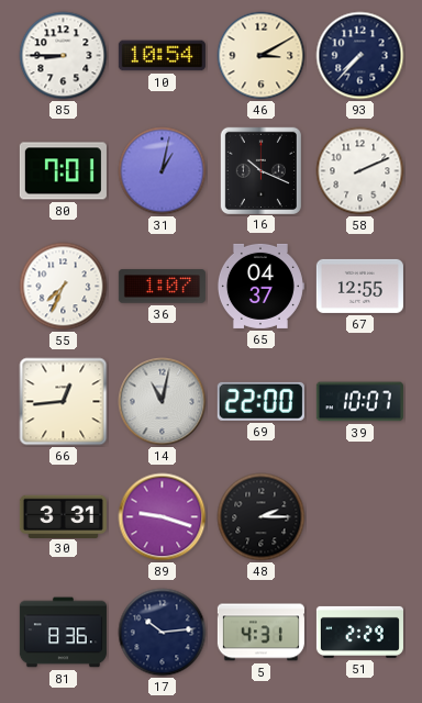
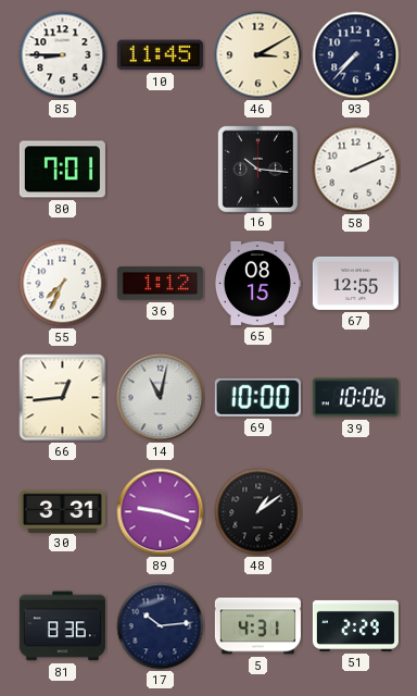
10: 10:54 -> 11:45 (160, 55)
31: 1:02 -> none (163, 171)
16: 10:19 -> 10:16 (257, 169)
36: 1:07 -> 1:12 (160, 284)
65: 04:37 -> 08:15 (257, 283)
69: 22:00 -> 10:00 (257, 397)
39: 10:07 -> 10:06 (355, 398)
48: 2:15 -> 1:09 (258, 512)
